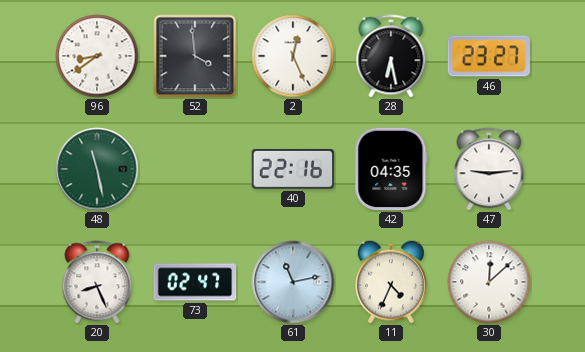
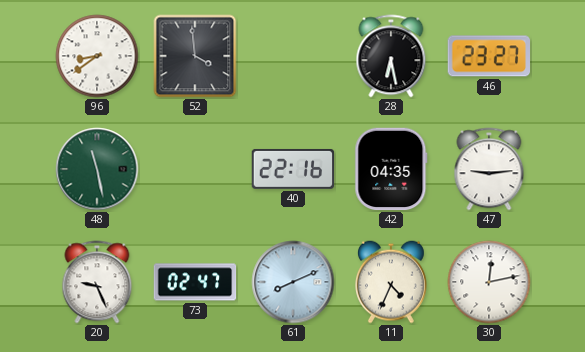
2: 12:26 -> none (293, 56)
20: 8:26 -> 9:26 (97, 282)
61: 11:13 -> 8:11 (293, 282)
30: 12:08 -> 12:13 (489, 282)
